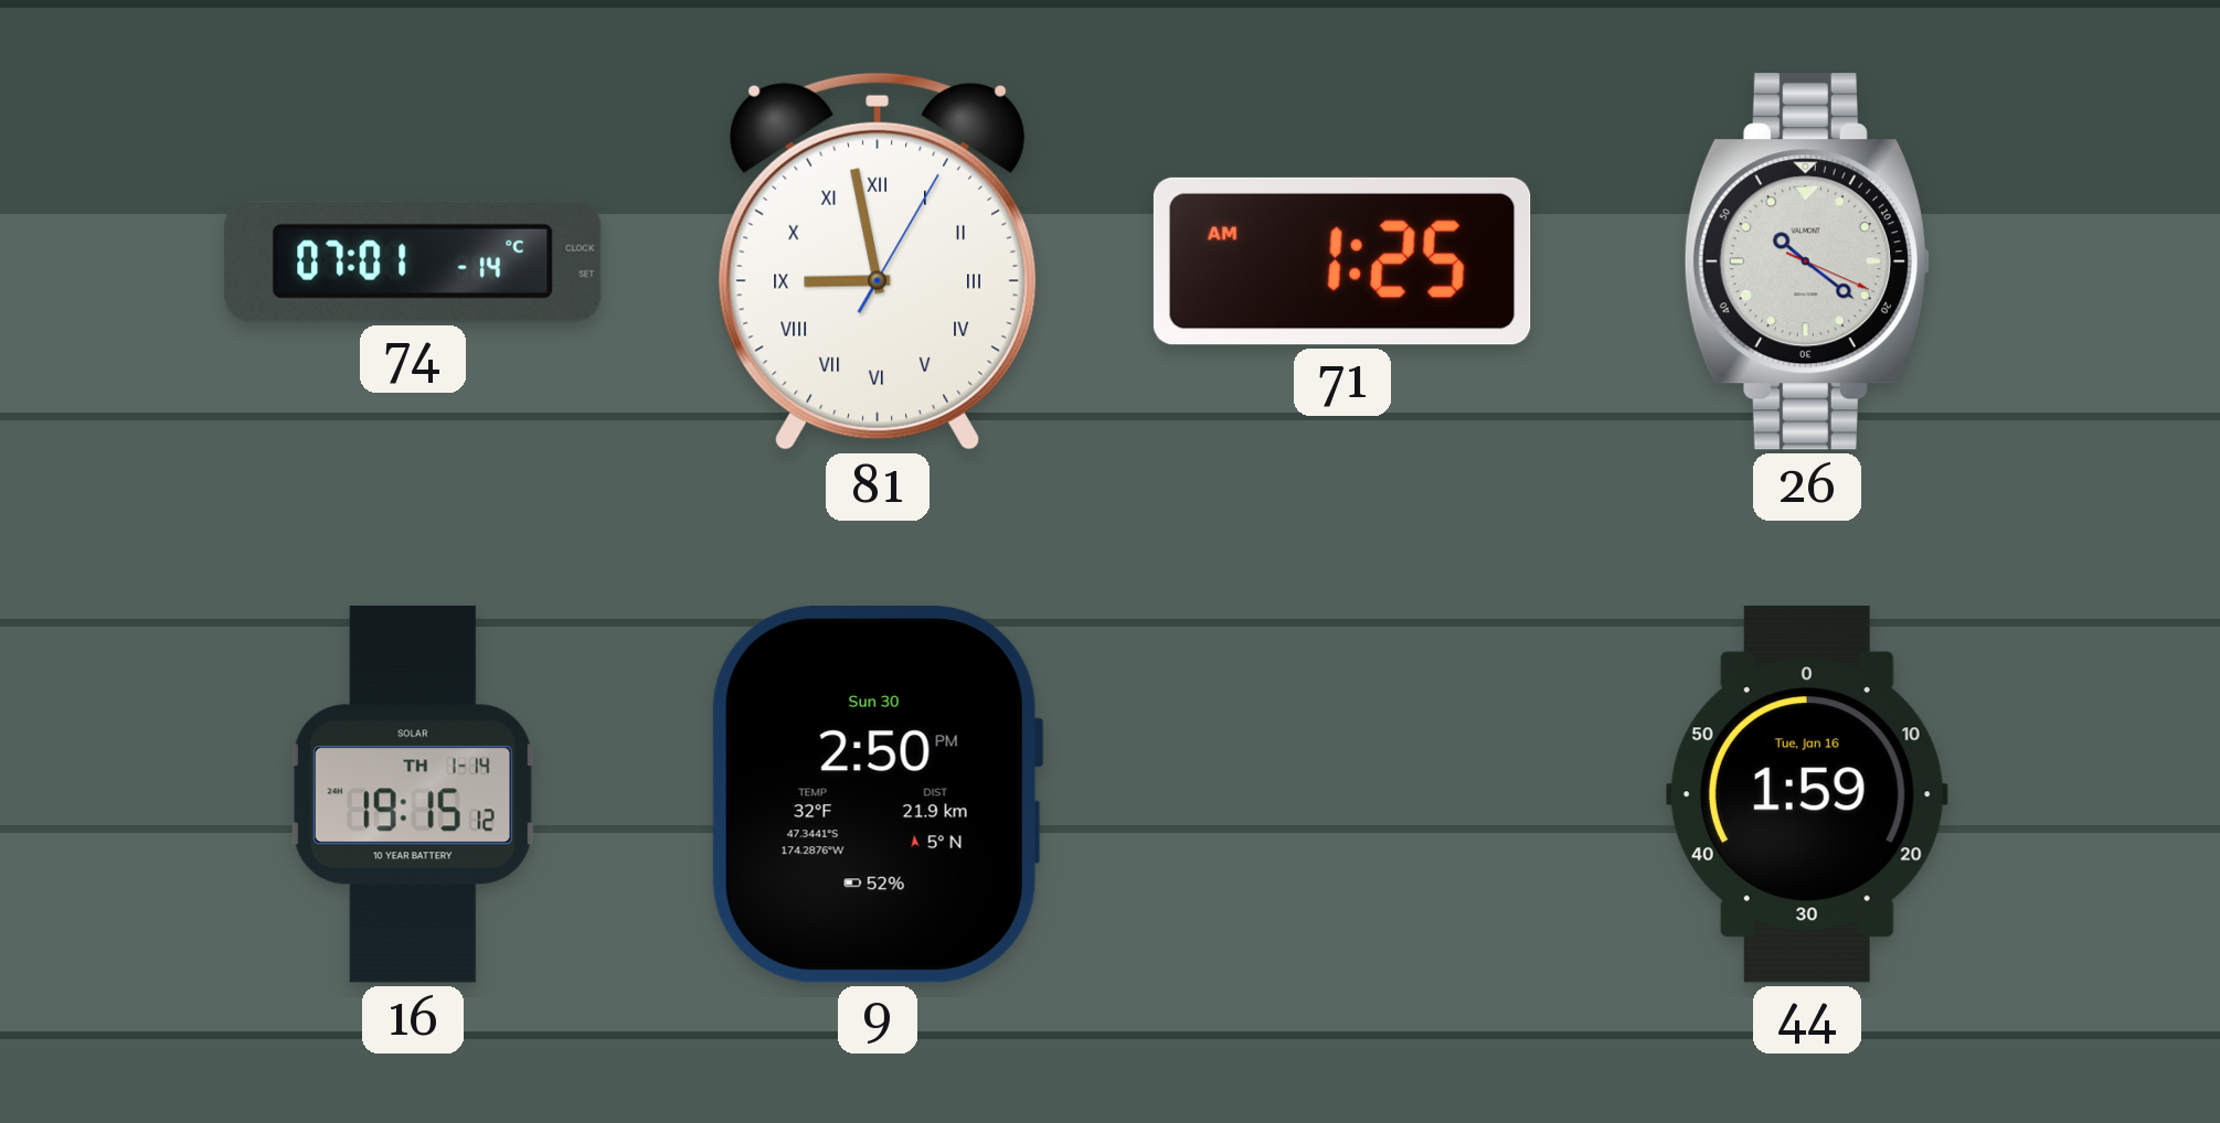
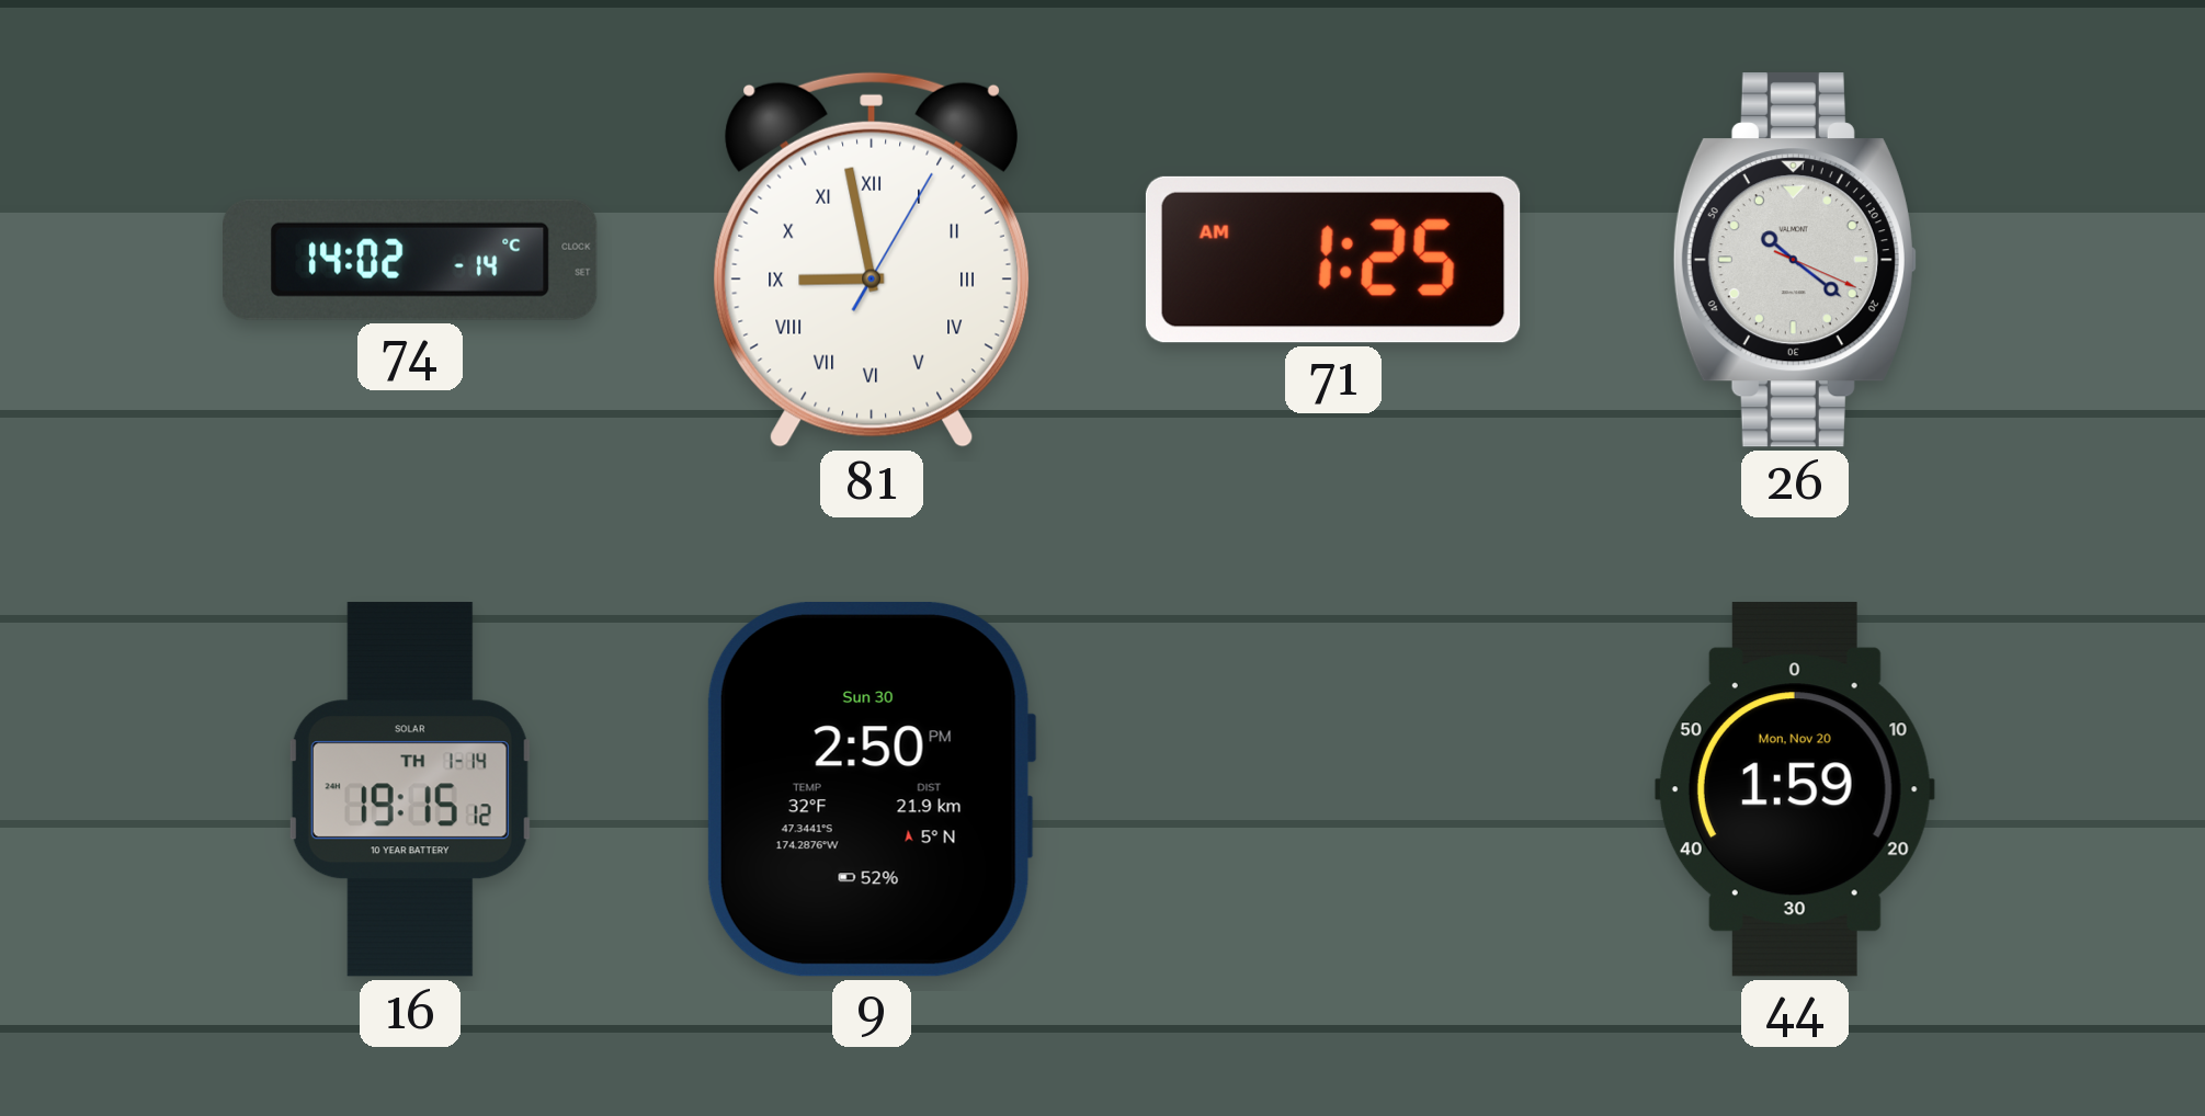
74: 07:01 -> 14:02 (411, 260)
44 date: Tue, Jan 16 -> Mon, Nov 20 (1795, 789)
